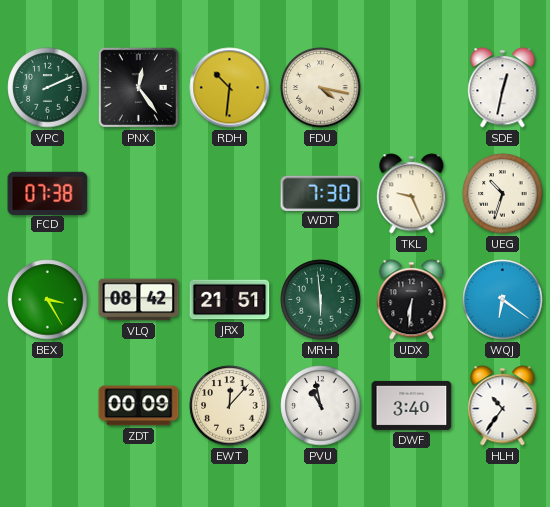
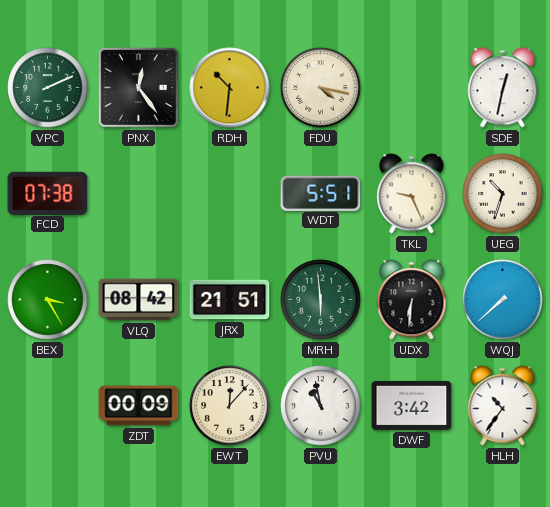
WDT: 7:30 -> 5:51 (321, 193)
WQJ: 6:21 -> 7:38 (503, 300)
DWF: 3:40 -> 3:42 (412, 405)
